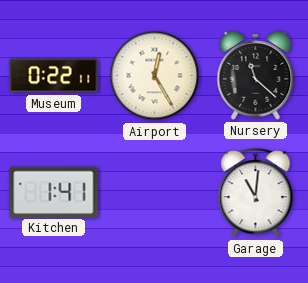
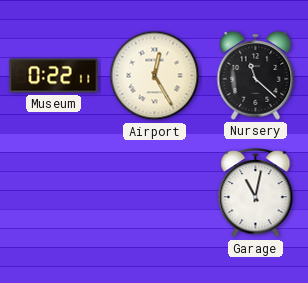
Kitchen: 1:41 -> none (54, 192)
Garage: 11:01 -> 11:02 (256, 193)
